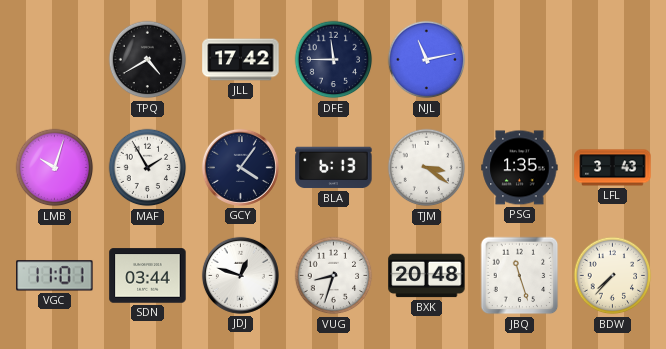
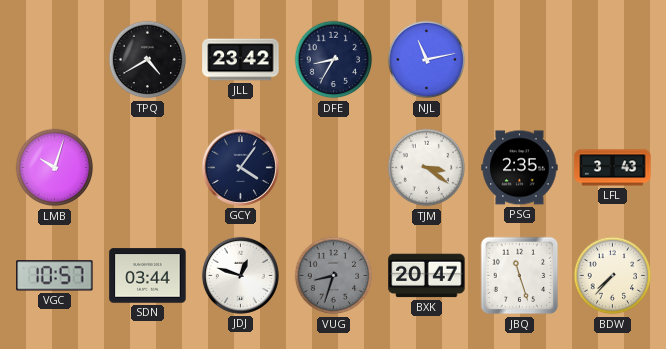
JLL: 17:42 -> 23:42 (241, 60)
DFE: 11:45 -> 8:35 (334, 60)
MAF: 1:55 -> none (148, 168)
BLA: 6:13 -> none (334, 168)
PSG: 1:35 -> 2:35 (520, 168)
VGC: 11:01 -> 10:57 (55, 276)
VUG dial: white -> grey (334, 276)
BXK: 20:48 -> 20:47 (427, 276)
